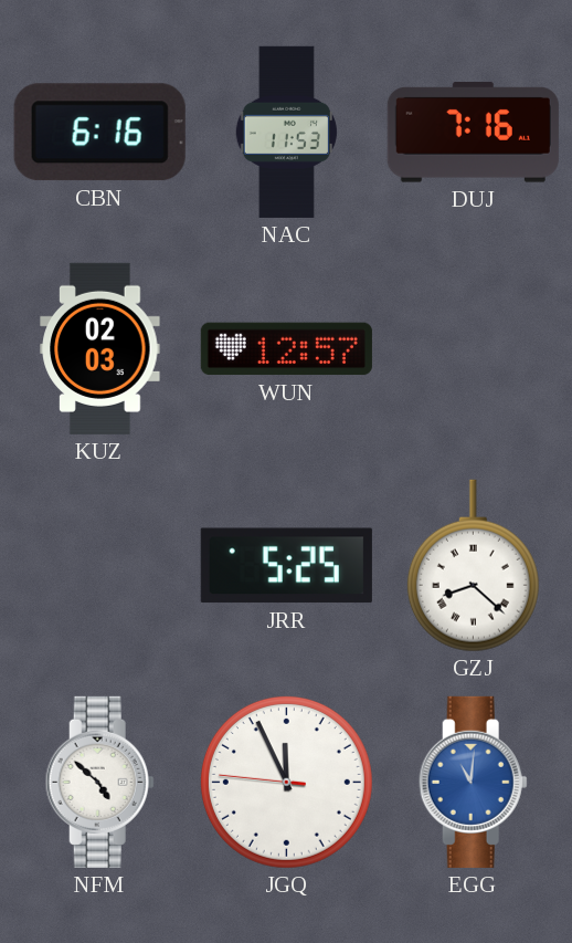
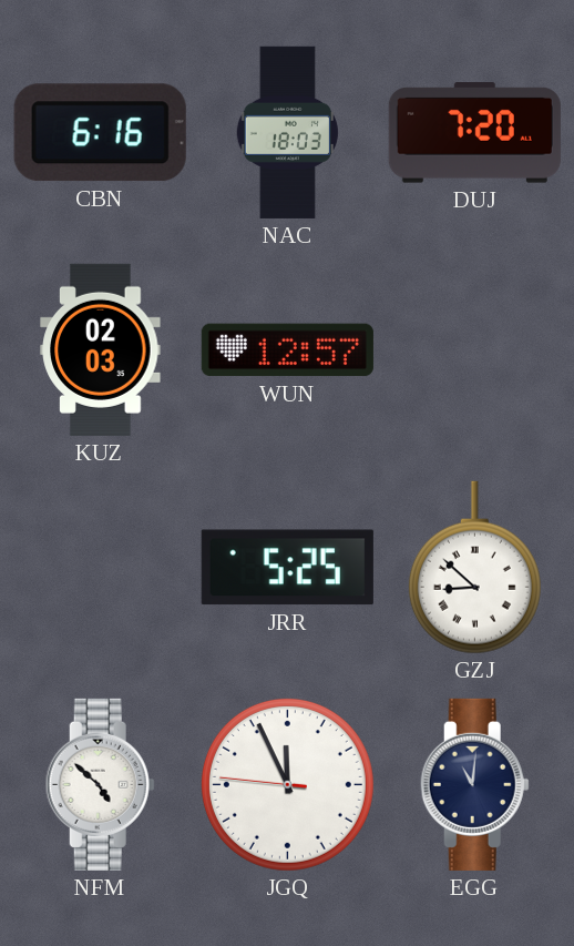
NAC: 11:53 -> 18:03 (287, 132)
DUJ: 7:16 -> 7:20 (474, 133)
GZJ: 8:22 -> 8:52 (474, 568)
EGG dial: blue -> navy (474, 784)
